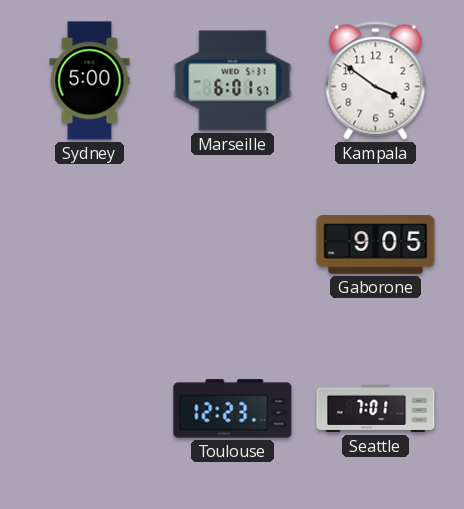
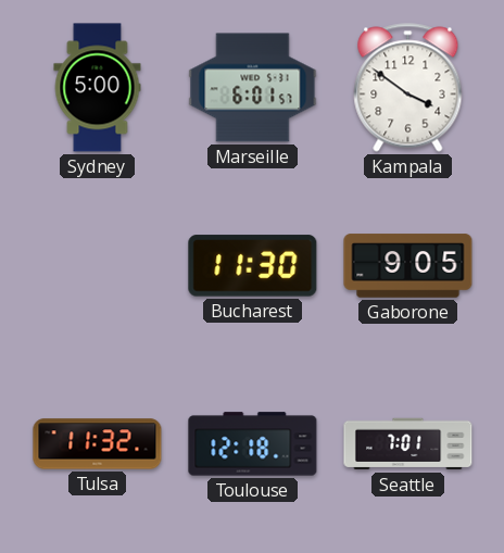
Bucharest: none -> 11:30 (253, 266)
Tulsa: none -> 11:32 (98, 444)
Toulouse: 12:23 -> 12:18 (253, 444)
